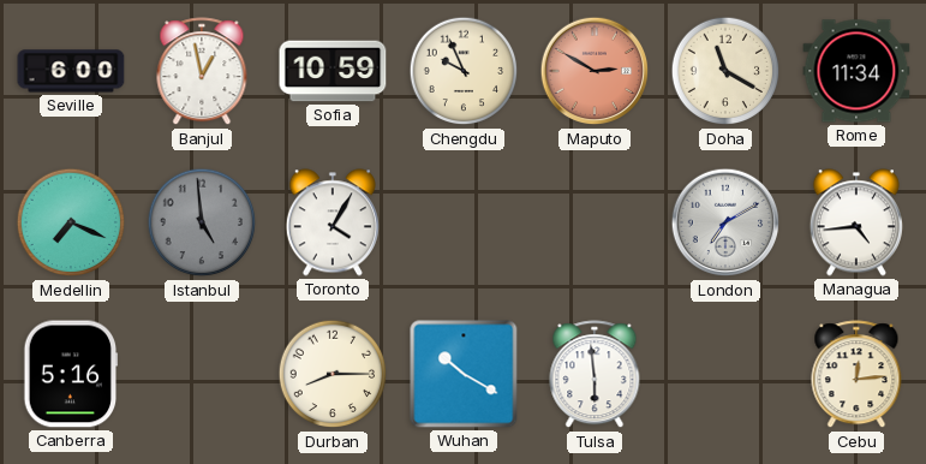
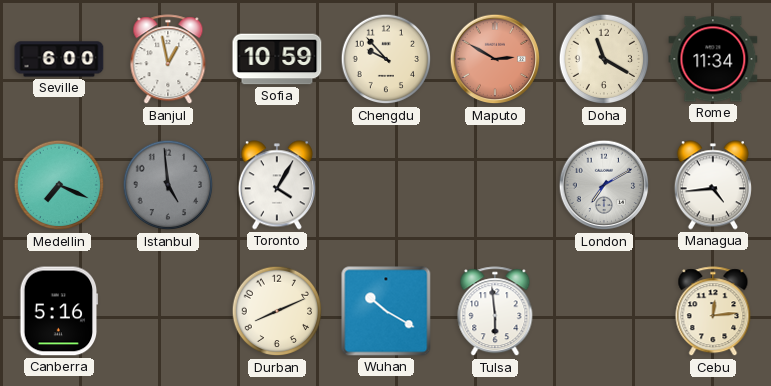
Chengdu: 9:56 -> 9:53 (386, 59)
Durban: 8:15 -> 8:11 (277, 311)
